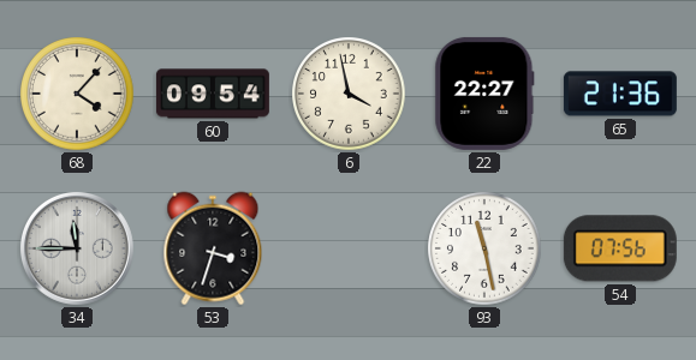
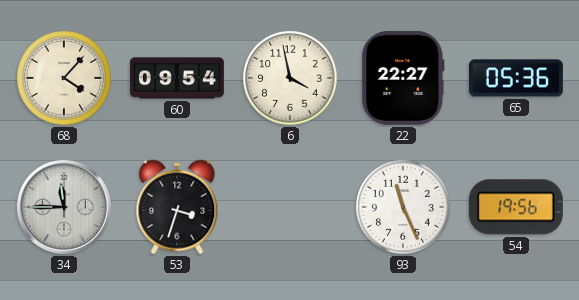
65: 21:36 -> 05:36 (516, 78)
93: 11:28 -> 11:26 (403, 207)
54: 07:56 -> 19:56 (516, 207)
